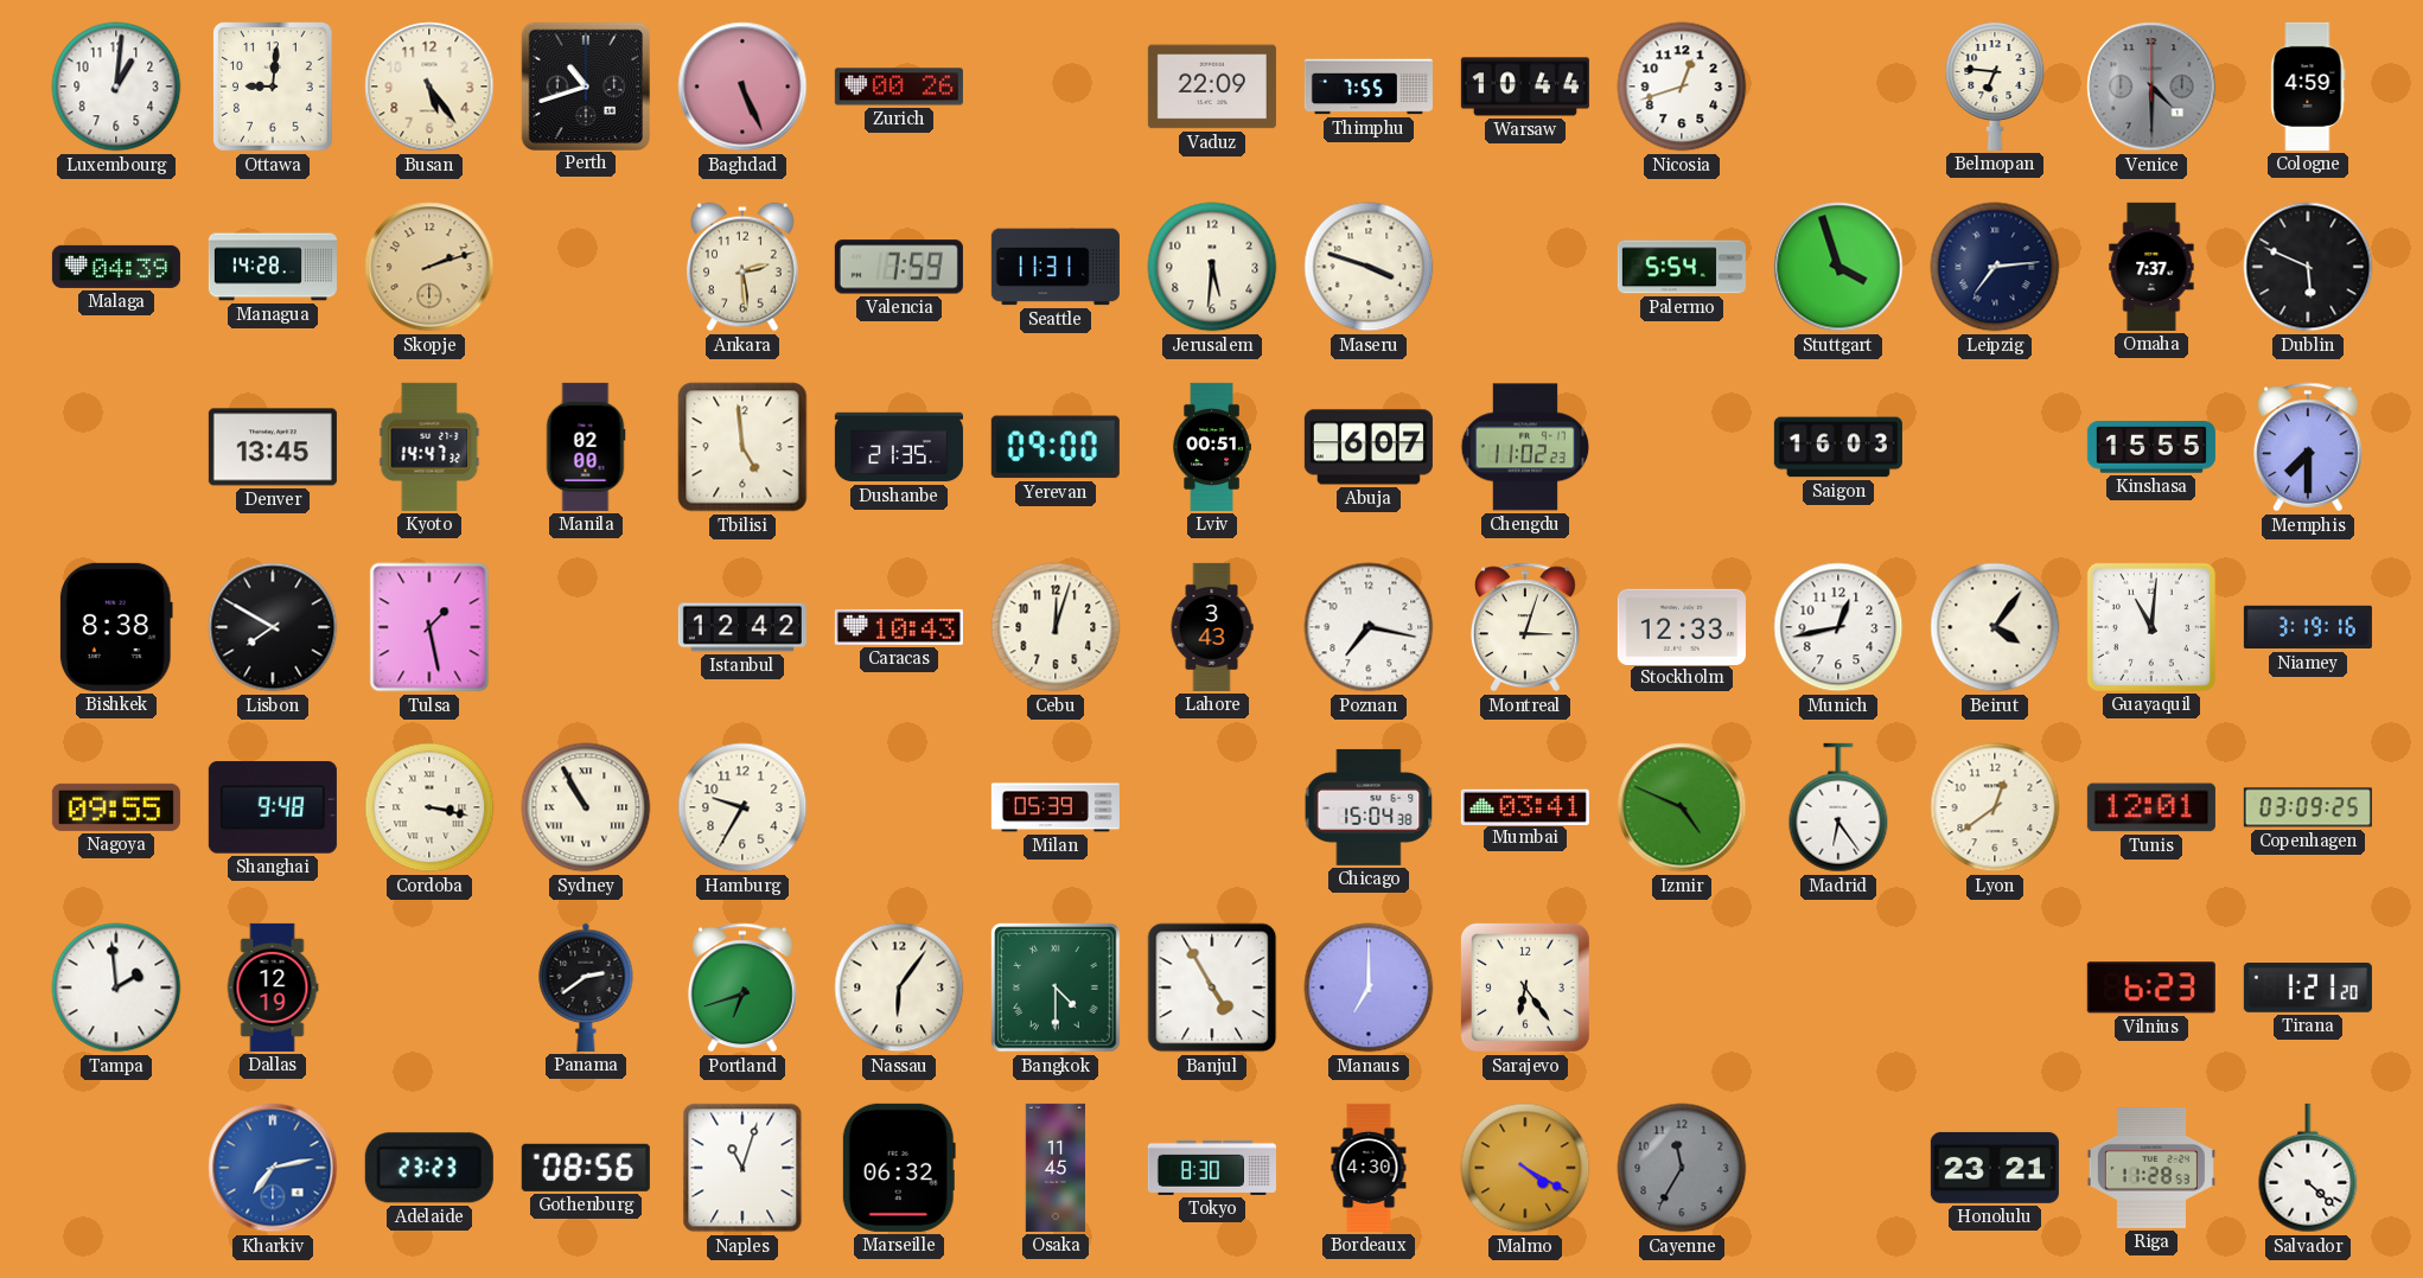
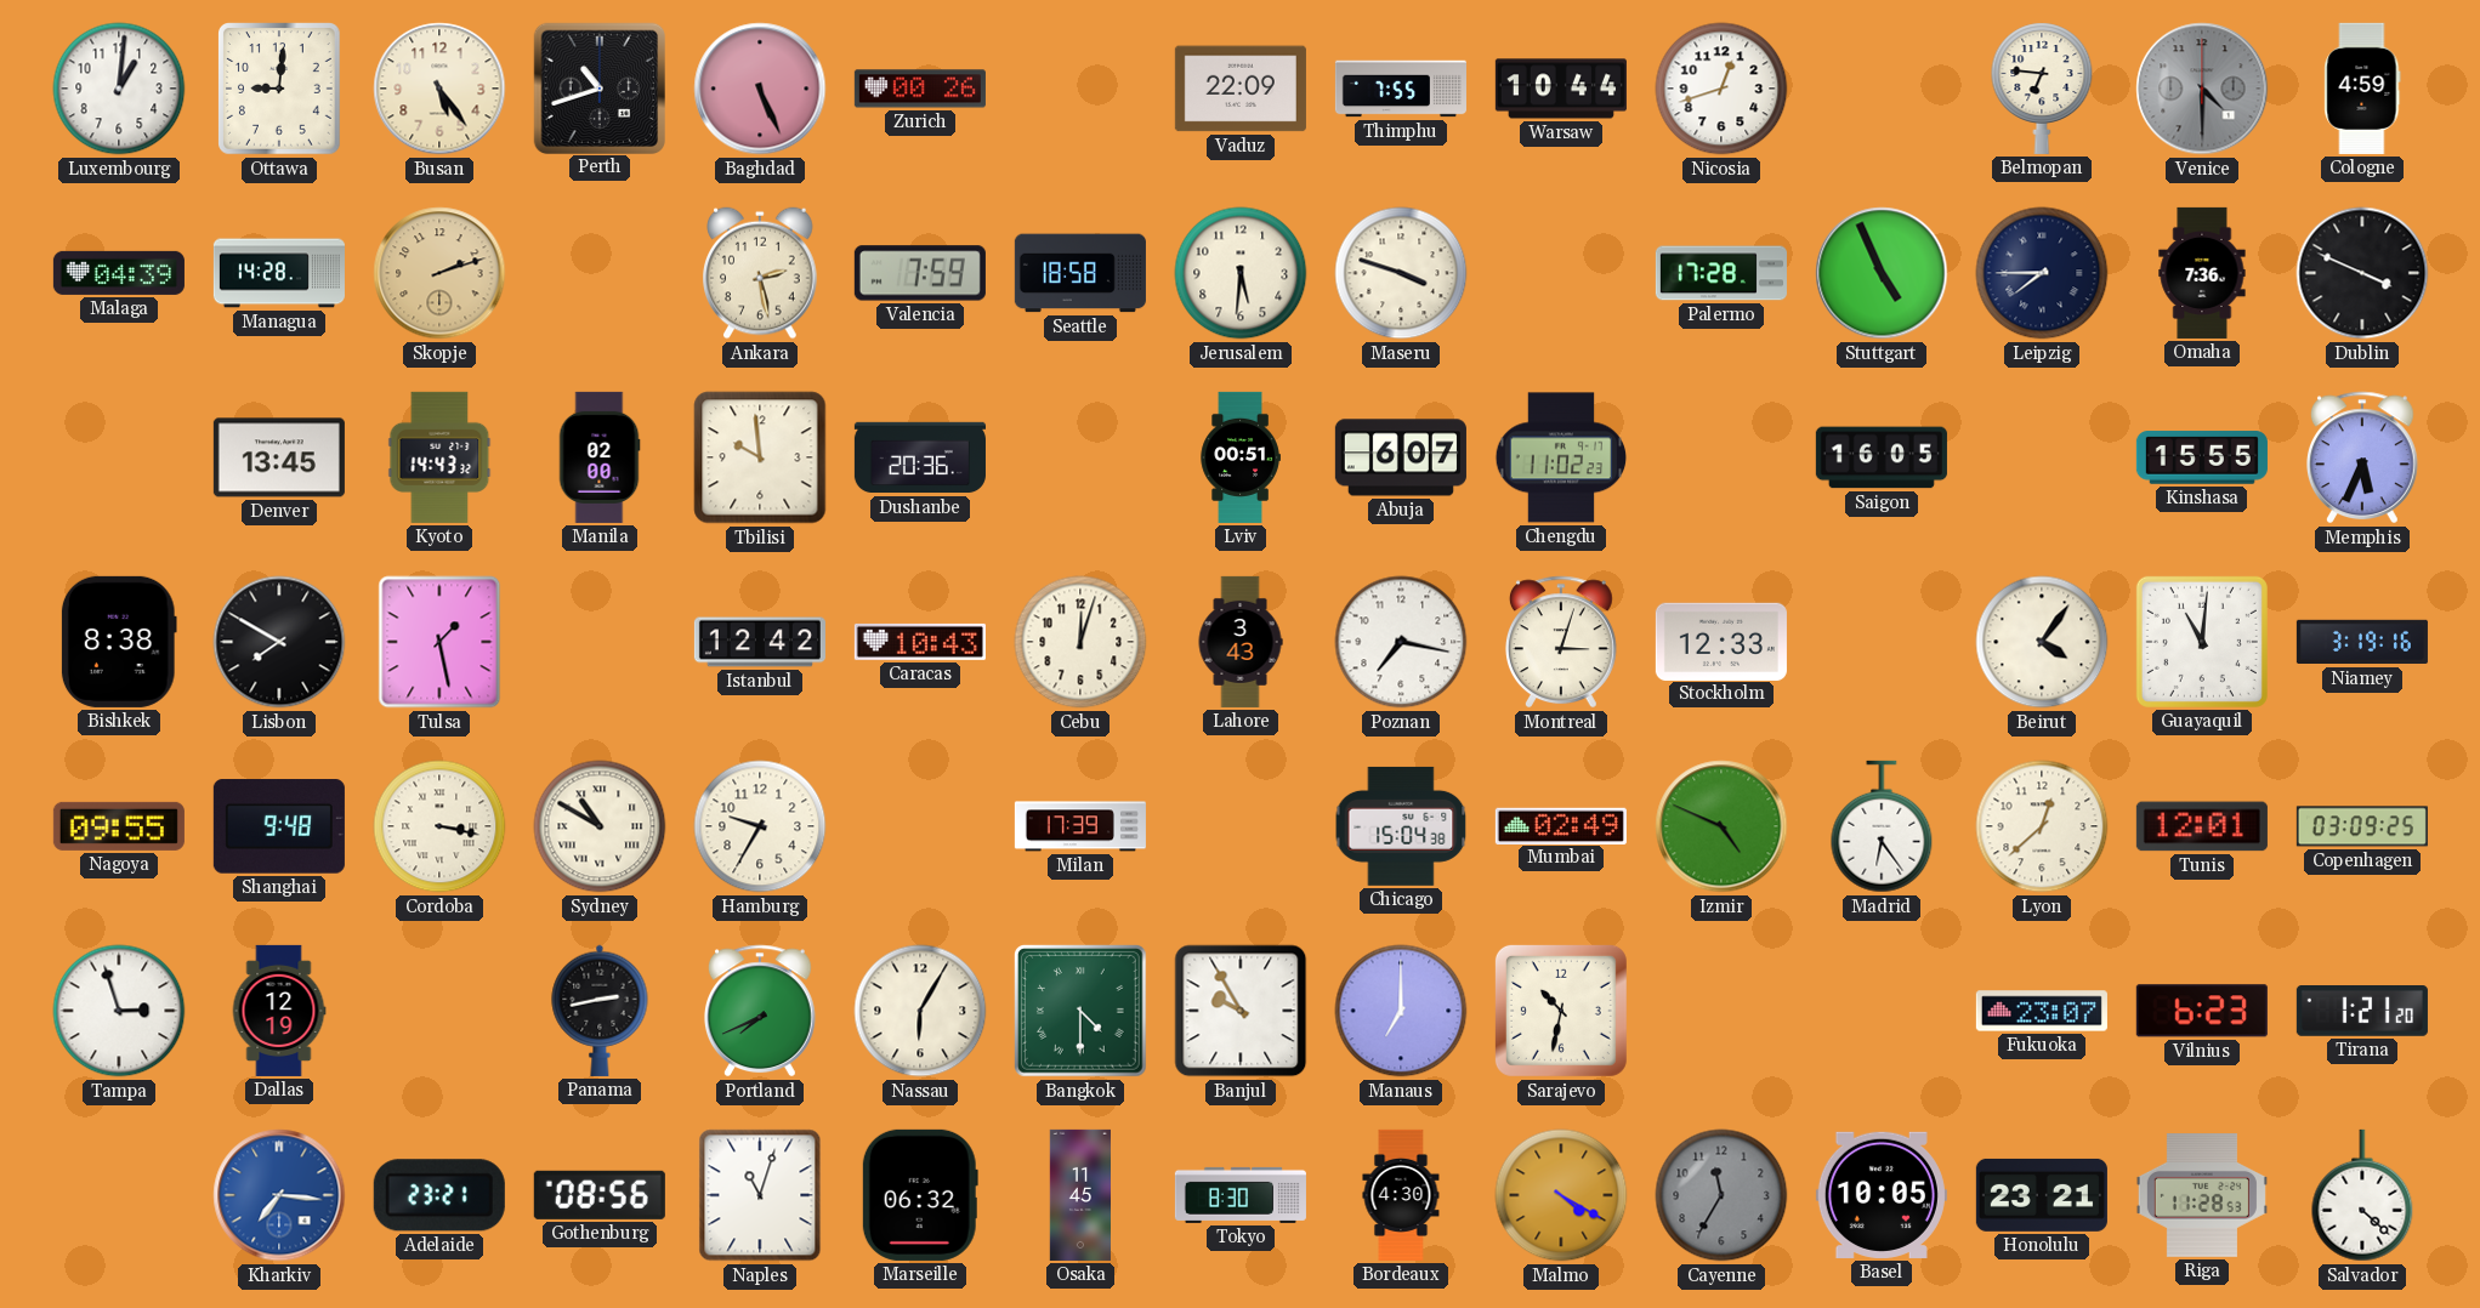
Ankara: 2:29 -> 2:28 (760, 273)
Seattle: 11:31 -> 18:58 (1080, 273)
Palermo: 5:54 -> 17:28 (1721, 273)
Stuttgart: 3:57 -> 4:56 (1882, 273)
Leipzig: 7:14 -> 7:45 (2042, 273)
Omaha: 7:37 -> 7:36 (2202, 273)
Dublin: 5:49 -> 3:49 (2362, 273)
Kyoto: 14:47 -> 14:43 (439, 457)
Tbilisi: 4:59 -> 9:59 (760, 457)
Dushanbe: 21:35 -> 20:36 (920, 457)
Yerevan: 09:00 -> none (1056, 447)
Saigon: 16:03 -> 16:05 (1882, 457)
Memphis: 7:30 -> 5:34 (2362, 457)
Munich: 12:43 -> none (1838, 627)
Sydney: 10:55 -> 10:50 (600, 826)
Milan: 05:39 -> 17:39 (1080, 826)
Mumbai: 03:41 -> 02:49 (1561, 825)
Lyon: 12:39 -> 12:38 (2042, 826)
Tampa: 1:59 -> 2:57 (119, 1011)
Panama: 2:39 -> 2:43 (600, 1011)
Portland: 6:42 -> 7:41 (760, 1011)
Nassau: 6:06 -> 6:05 (920, 1011)
Banjul: 4:55 -> 9:55 (1241, 1011)
Sarajevo: 6:24 -> 10:32 (1561, 1011)
Fukuoka: none -> 23:07 (2042, 1011)
Kharkiv: 7:13 -> 7:16 (279, 1195)
Adelaide: 23:23 -> 23:21 (439, 1195)
Basel: none -> 10:05 (1882, 1195)
